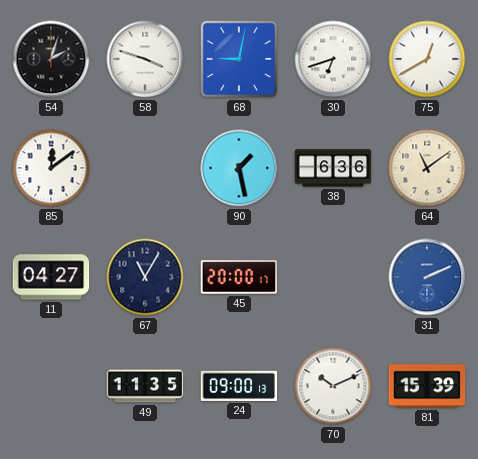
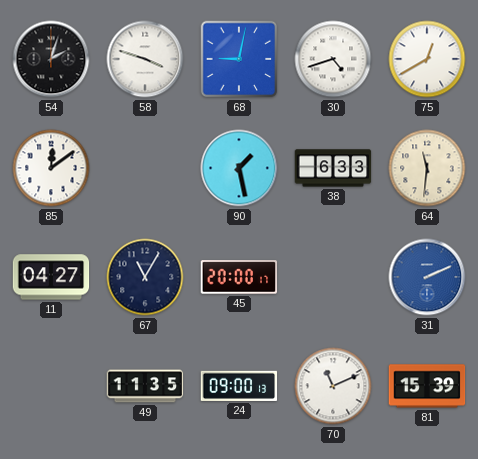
30: 6:42 -> 4:42 (333, 59)
38: 6:36 -> 6:33 (333, 168)
64: 11:09 -> 11:31 (427, 168)
70: 10:11 -> 11:11 (333, 386)
